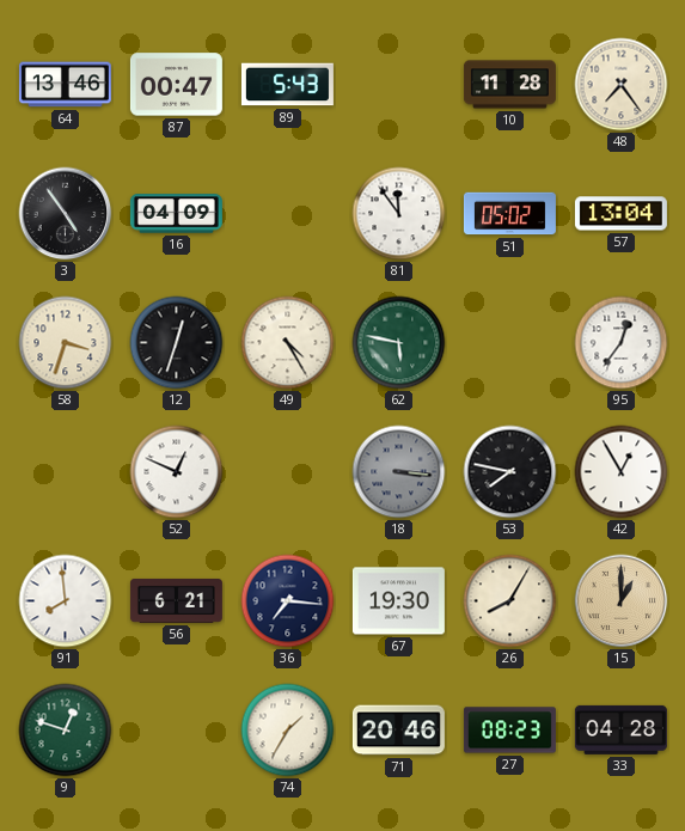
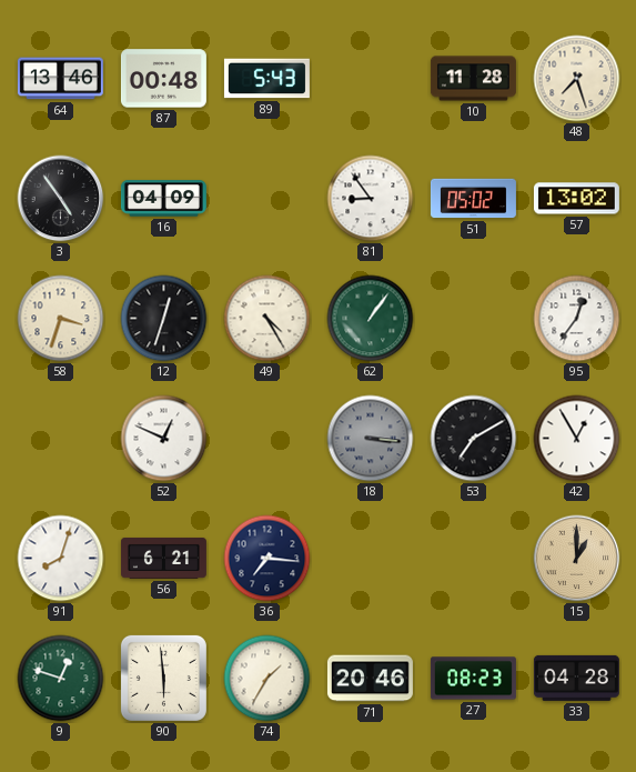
87: 00:47 -> 00:48 (163, 79)
48: 7:24 -> 7:27 (577, 79)
81: 11:54 -> 8:54 (371, 199)
57: 13:04 -> 13:02 (576, 199)
62: 5:47 -> 1:06 (371, 319)
53: 7:47 -> 7:10 (474, 439)
91: 7:59 -> 8:03 (61, 559)
67: 19:30 -> none (398, 601)
26: 8:05 -> none (510, 601)
90: none -> 5:59 (163, 678)
